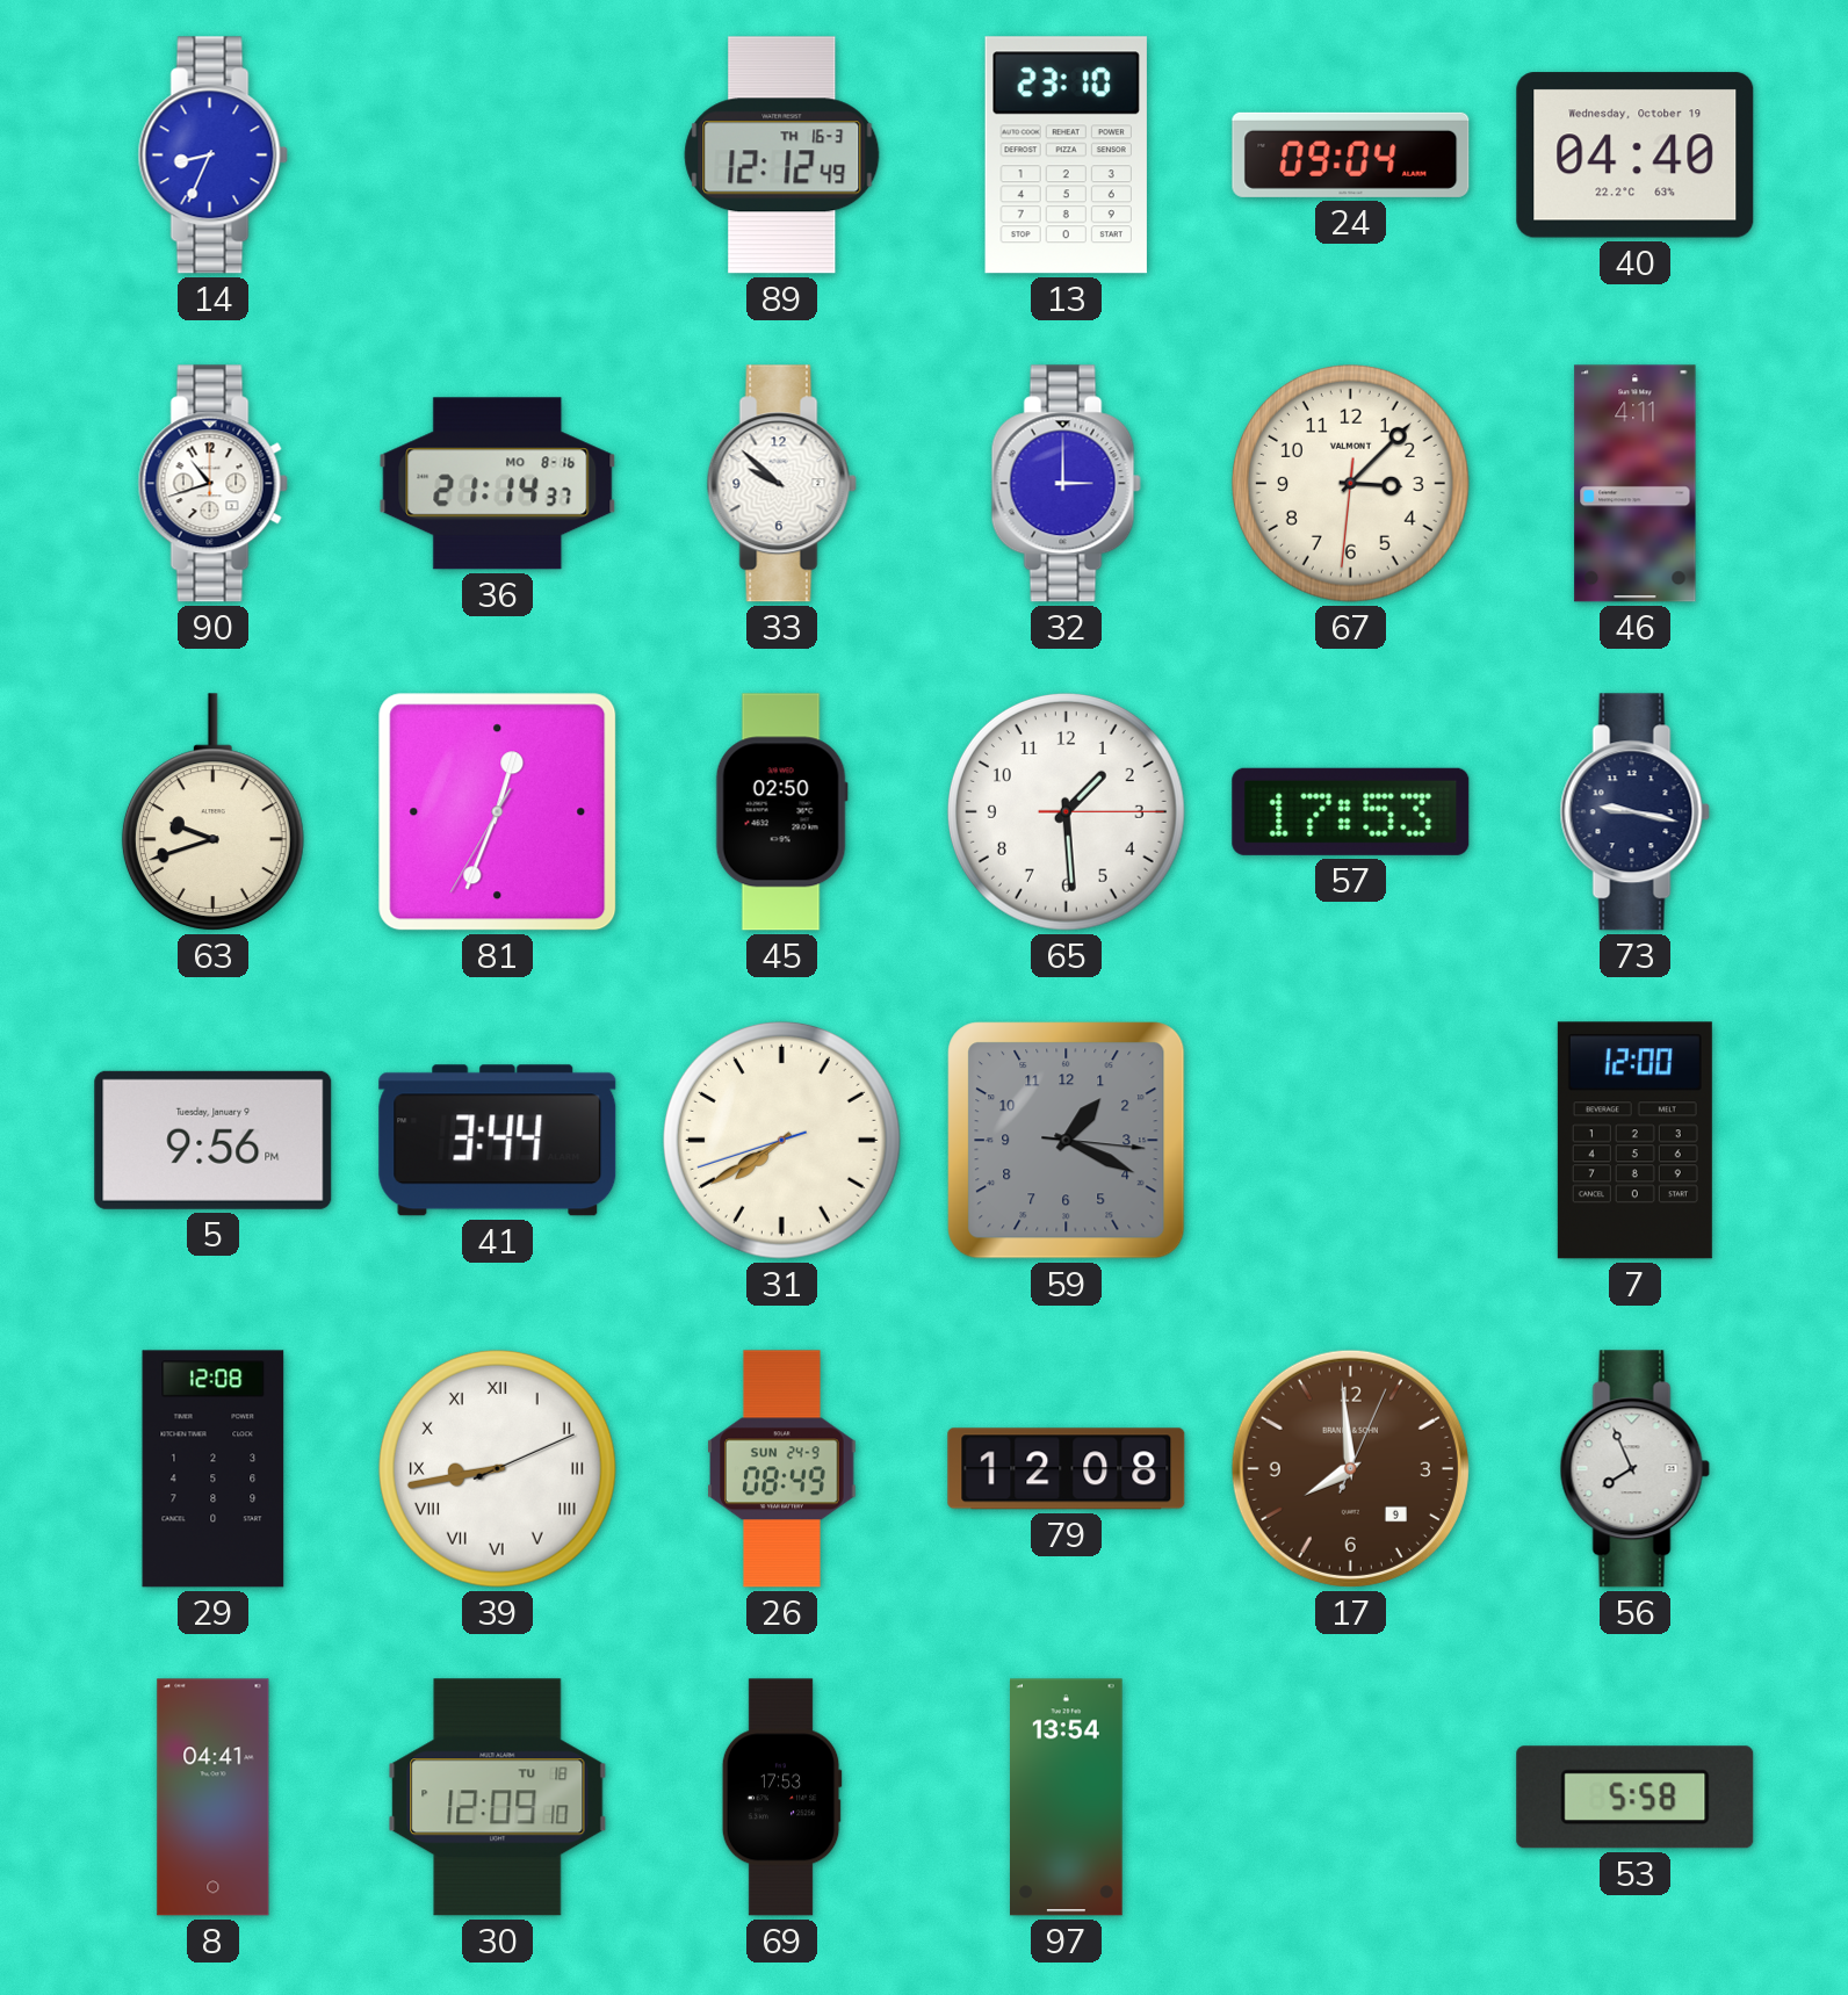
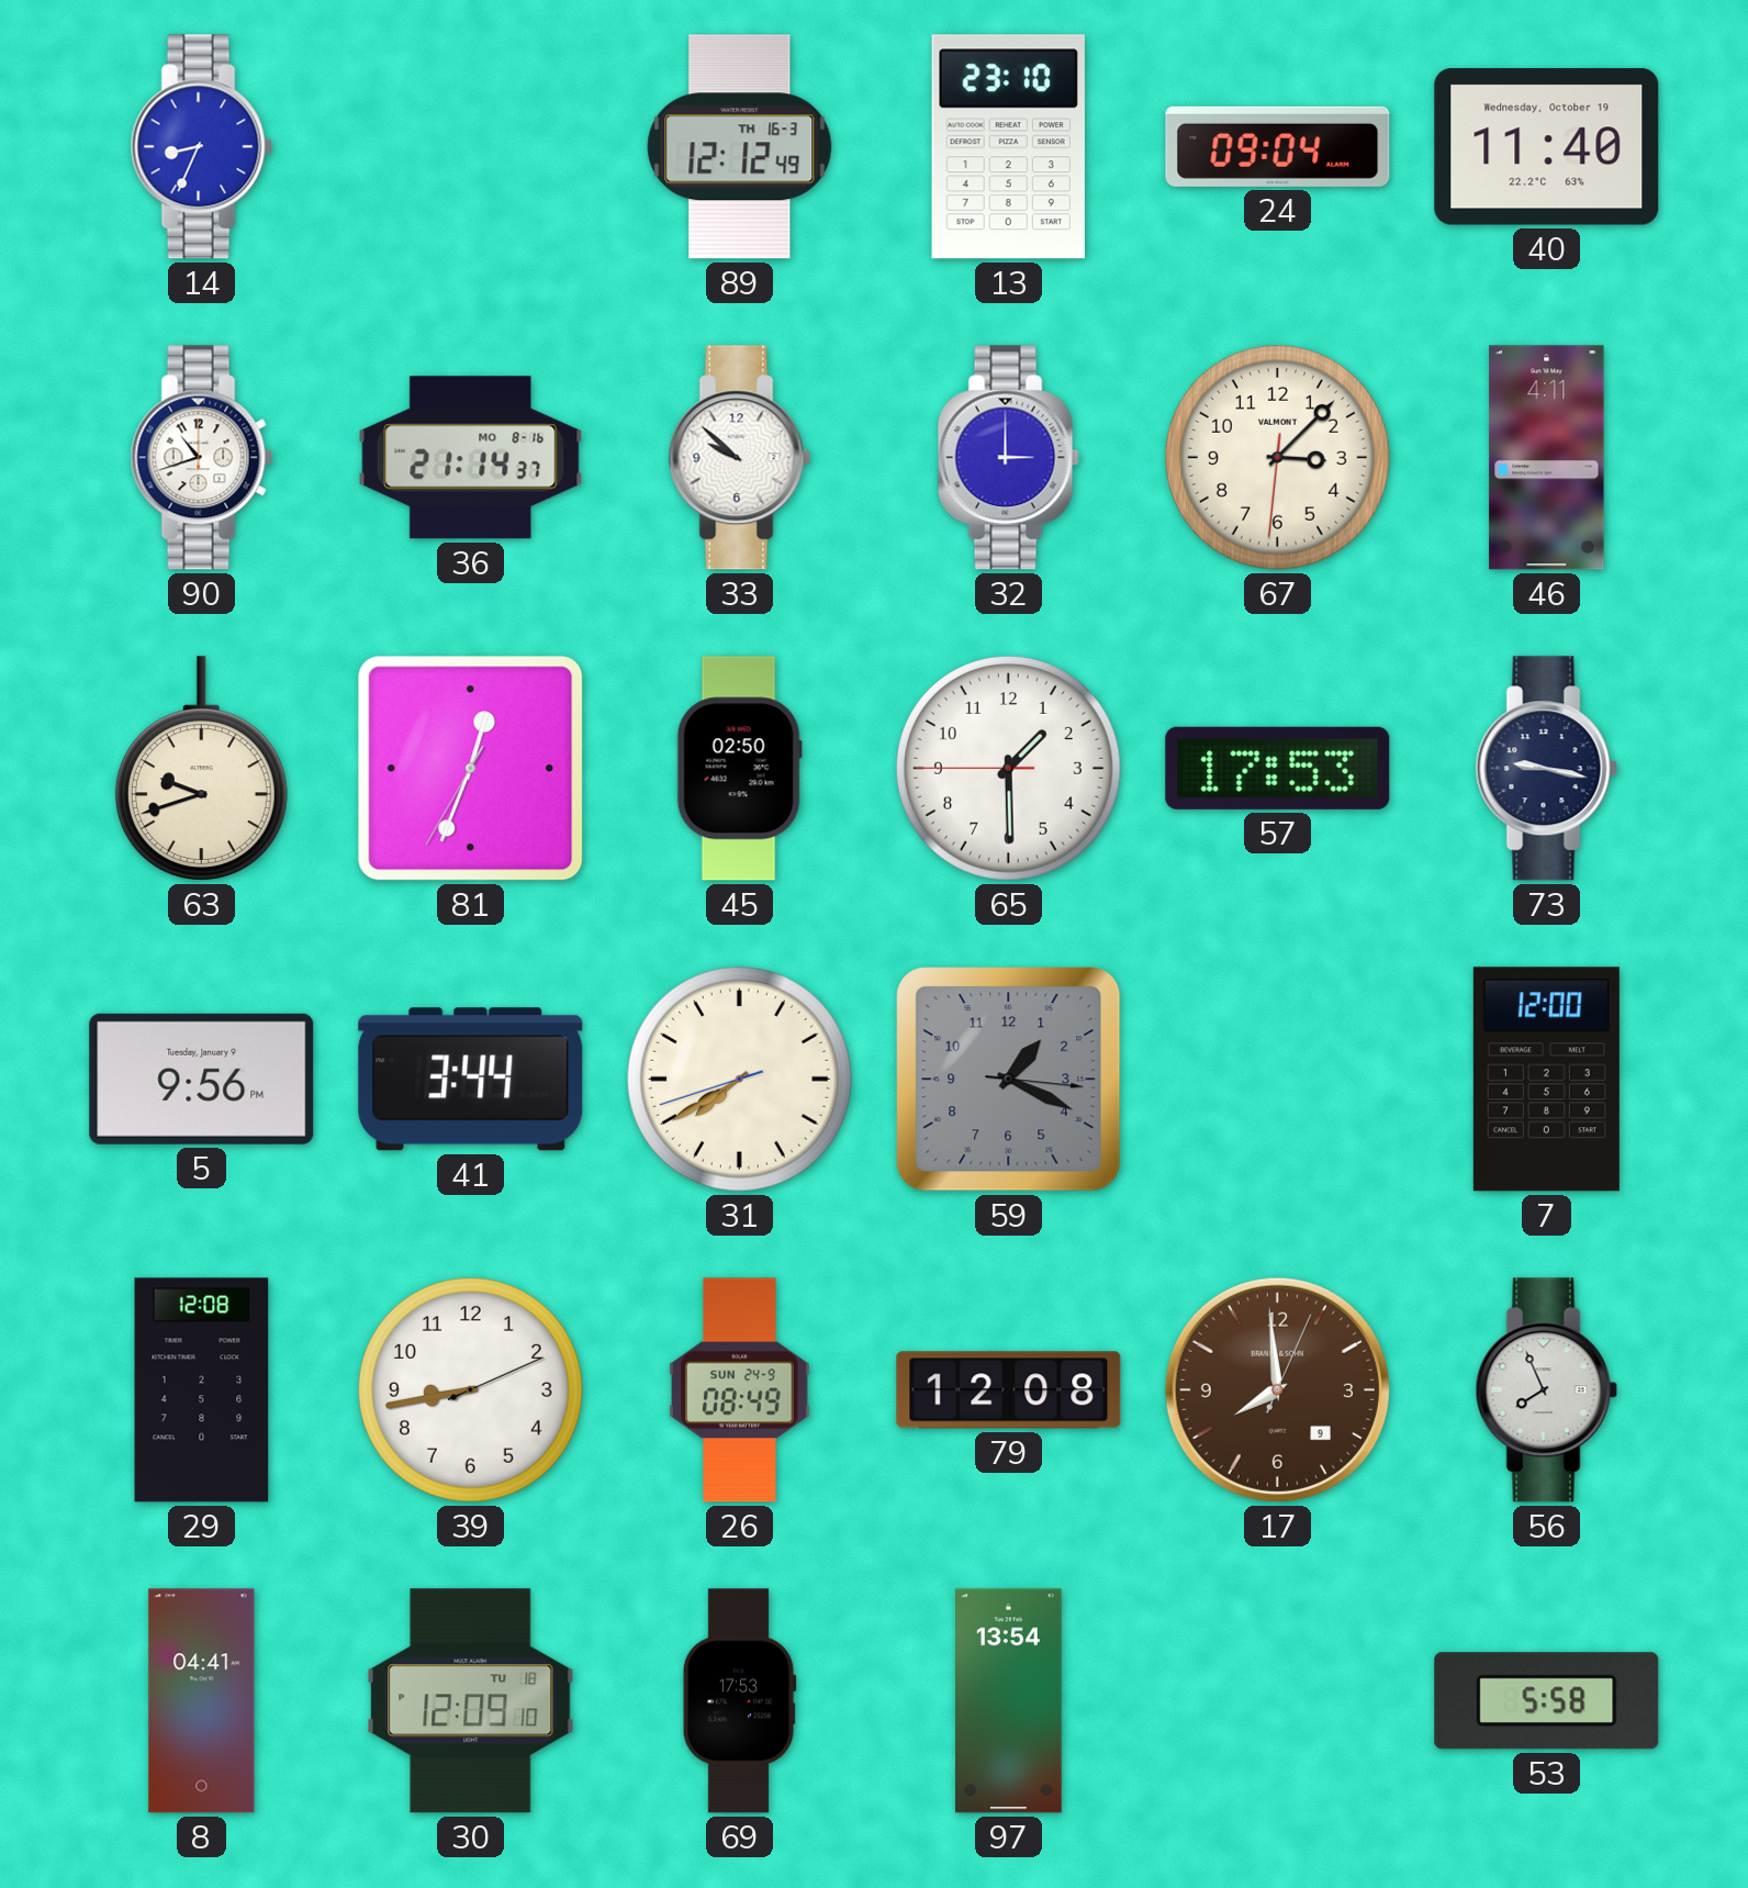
40: 04:40 -> 11:40 (1547, 147)
65: 1:29:15 -> 1:29:45 (1008, 768)
39 numerals: Roman -> Arabic (470, 1389)
